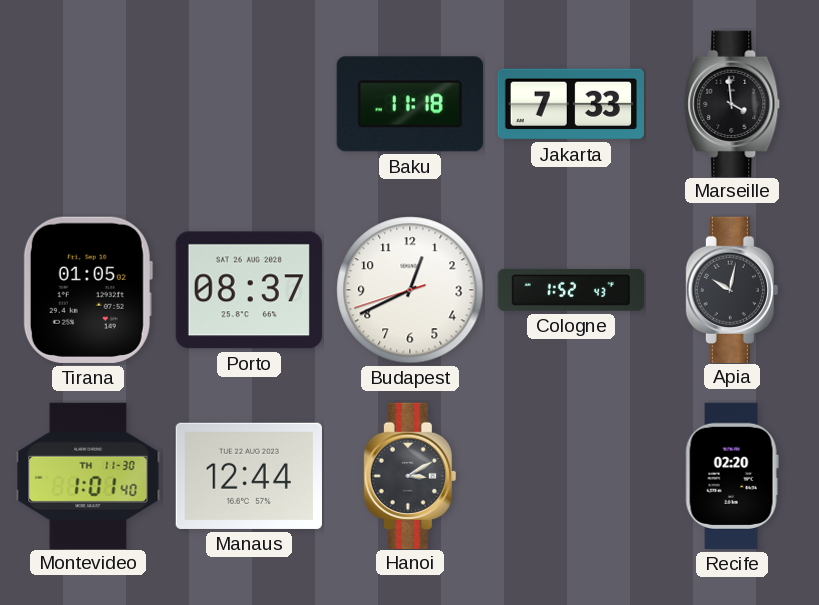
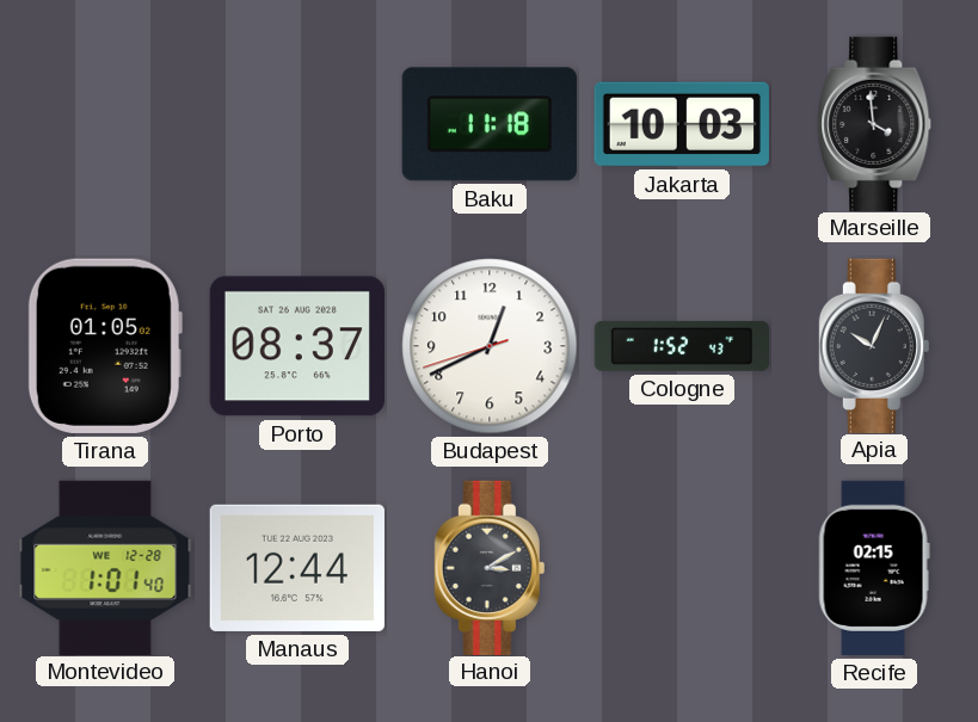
Jakarta: 7:33 -> 10:03 (681, 124)
Apia: 10:02 -> 10:04 (874, 345)
Montevideo date: TH 11-30 -> WE 12-28 (105, 567)
Recife: 02:20 -> 02:15 (874, 568)
